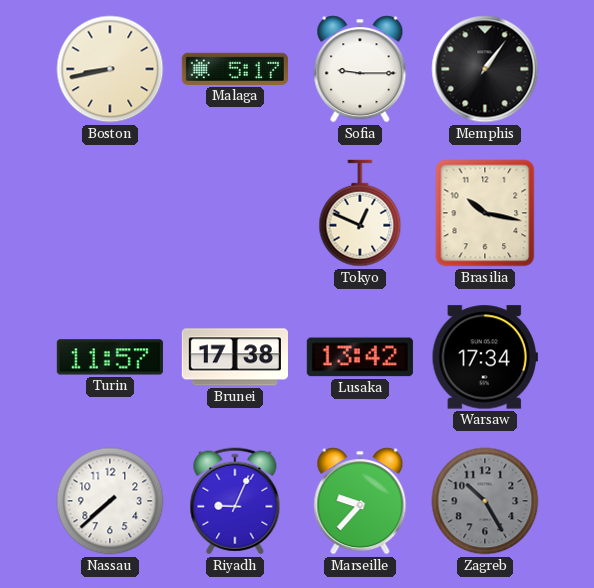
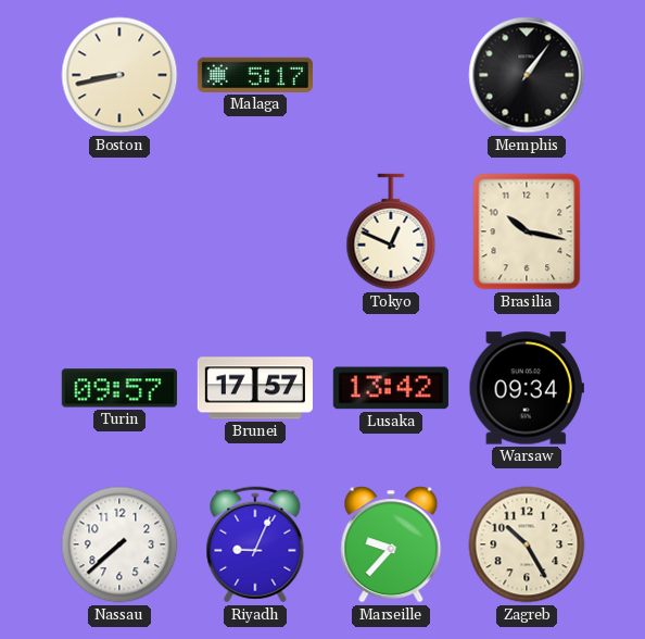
Sofia: 9:15 -> none (360, 69)
Turin: 11:57 -> 09:57 (119, 388)
Brunei: 17:38 -> 17:57 (255, 388)
Warsaw: 17:34 -> 09:34 (527, 388)
Zagreb dial: grey -> cream (527, 544)
